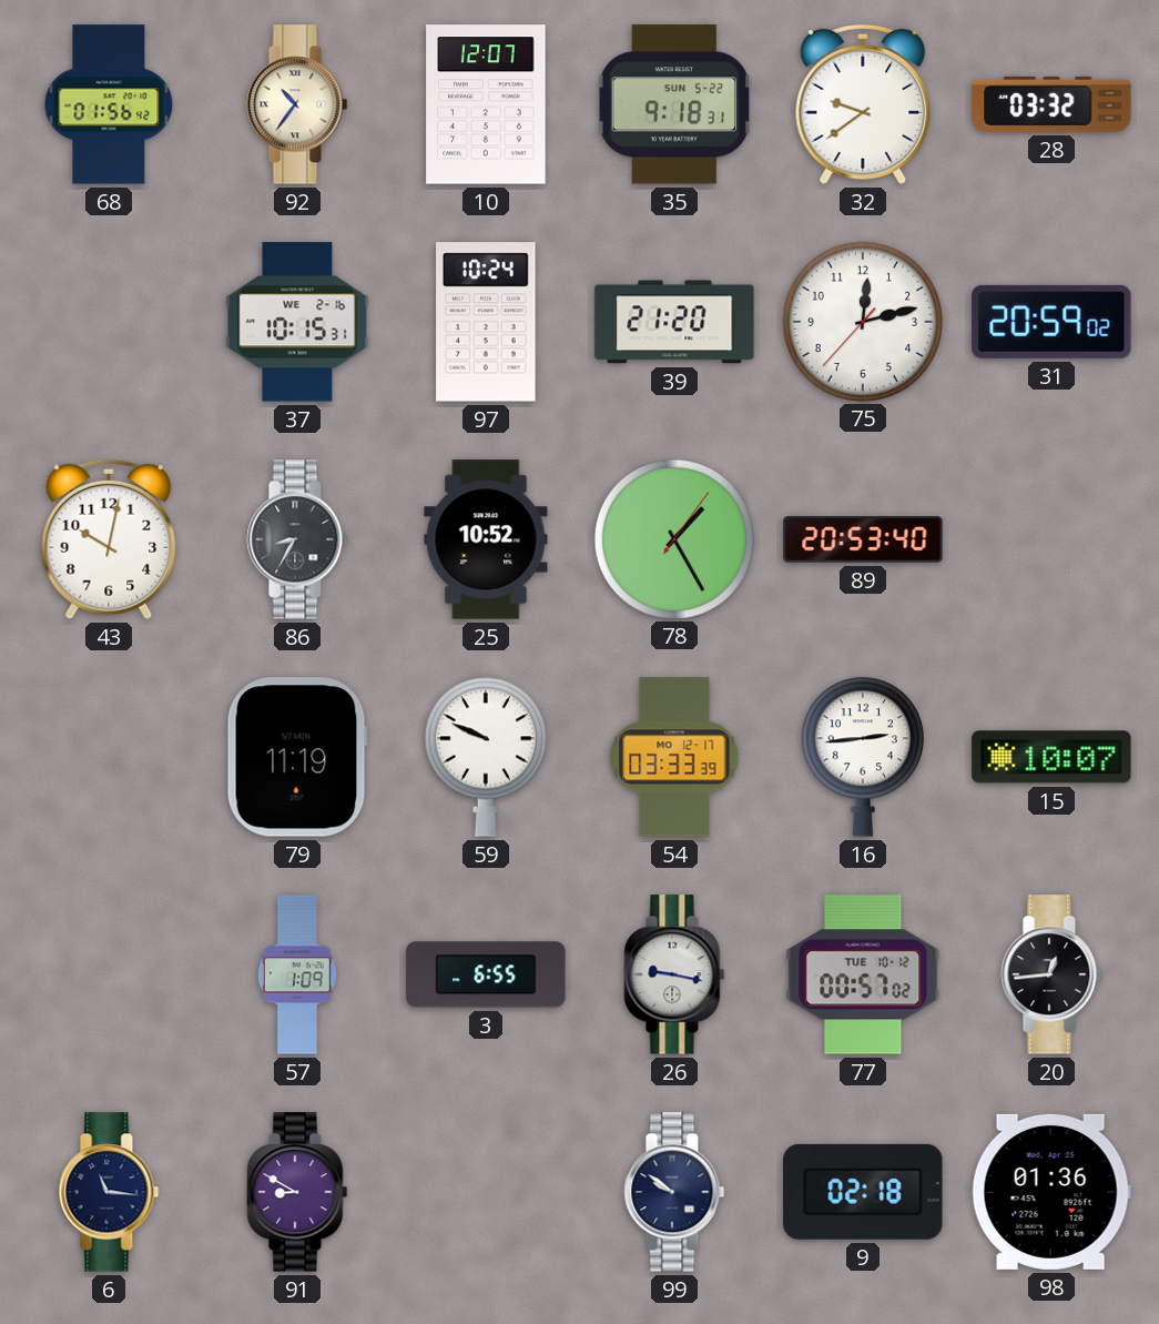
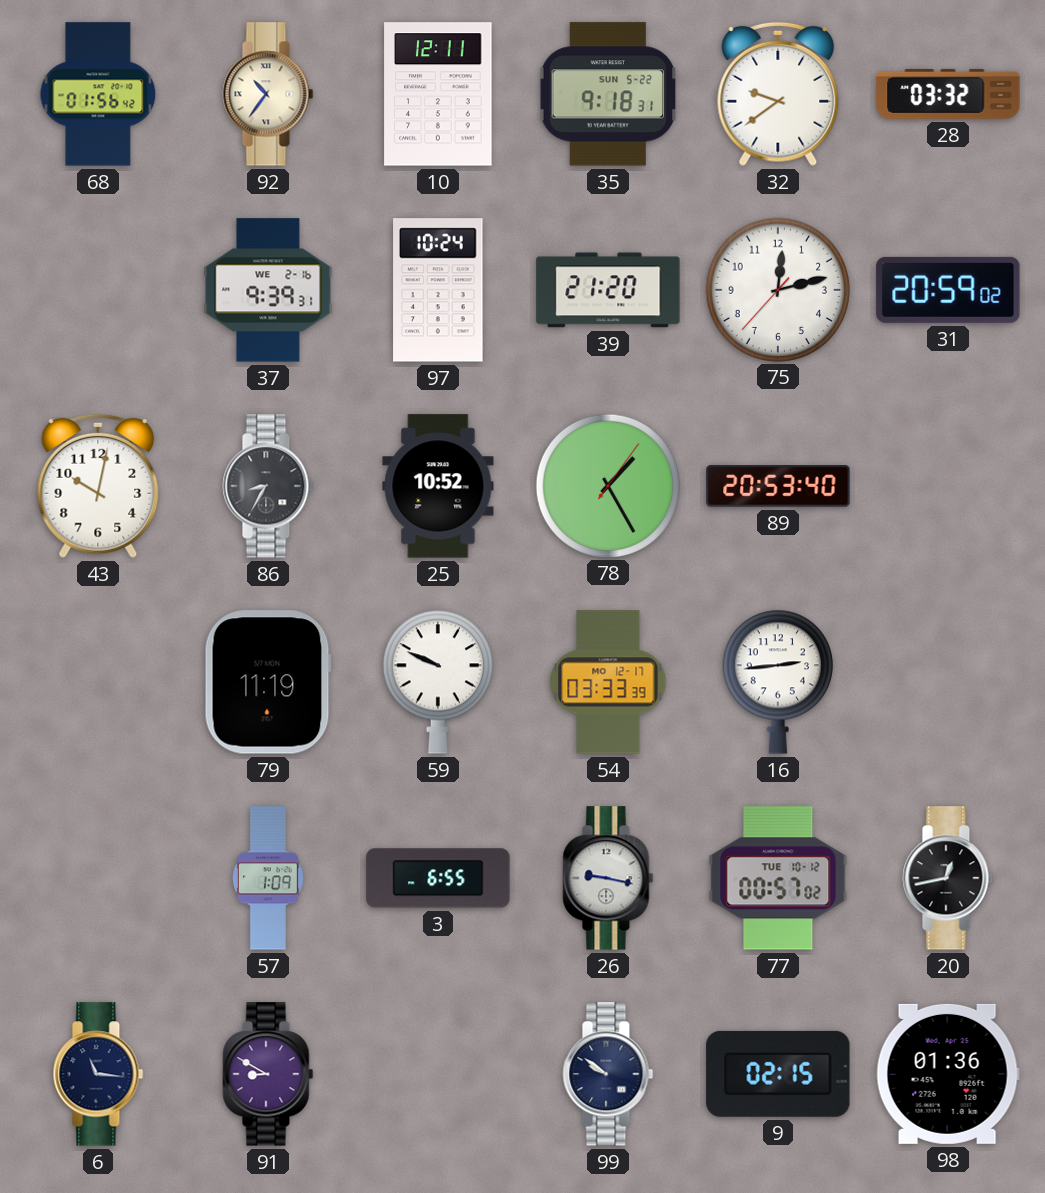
10: 12:07 -> 12:11 (438, 94)
37: 10:15 -> 9:39 (268, 290)
15: 10:07 -> none (1051, 757)
20: 12:44 -> 12:43 (948, 878)
9: 02:18 -> 02:15 (778, 1074)
